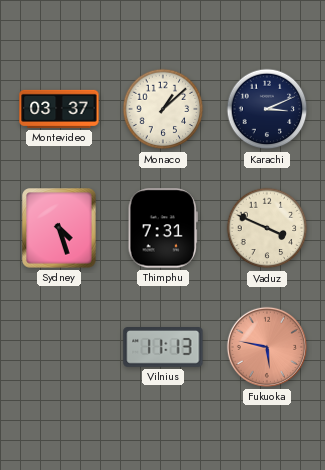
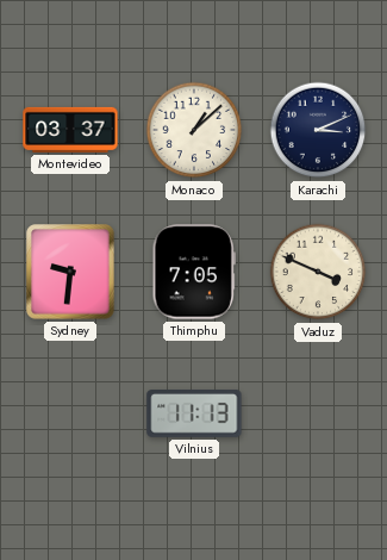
Sydney: 4:27 -> 9:31 (70, 272)
Thimphu: 7:31 -> 7:05 (194, 272)
Fukuoka: 5:47 -> none (267, 347)
